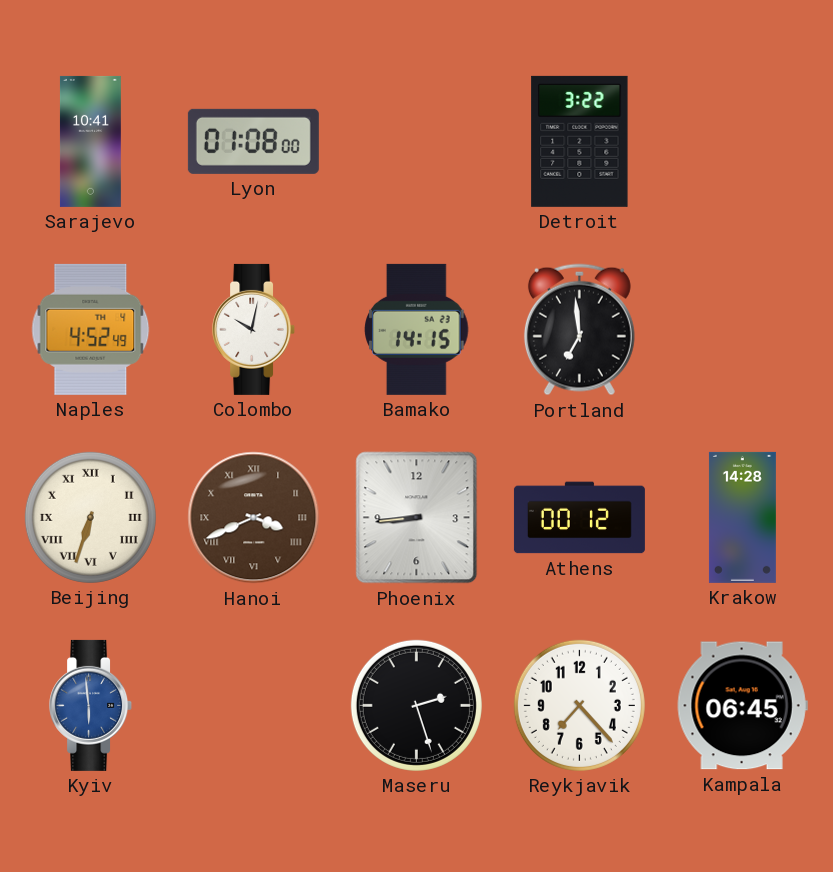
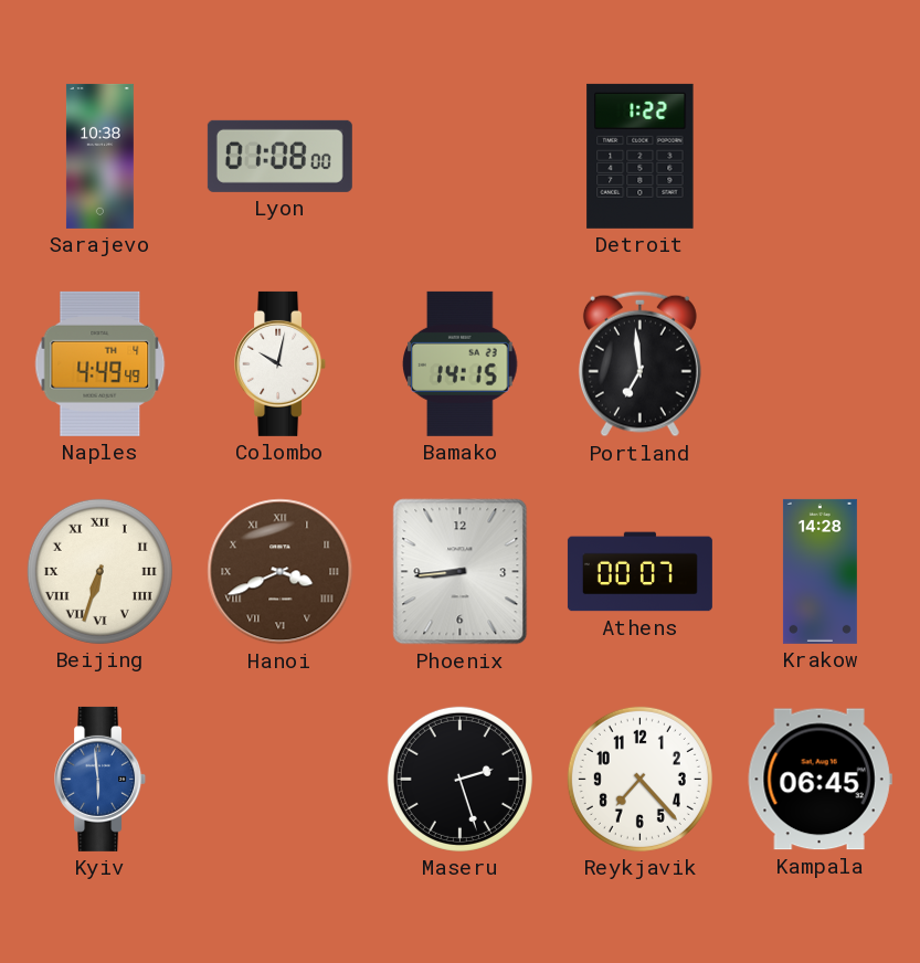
Sarajevo: 10:41 -> 10:38 (99, 156)
Detroit: 3:22 -> 1:22 (641, 156)
Naples: 4:52 -> 4:49 (101, 363)
Athens: 00:12 -> 00:07 (639, 572)
